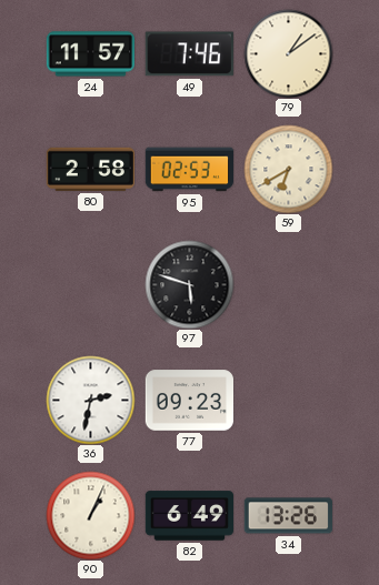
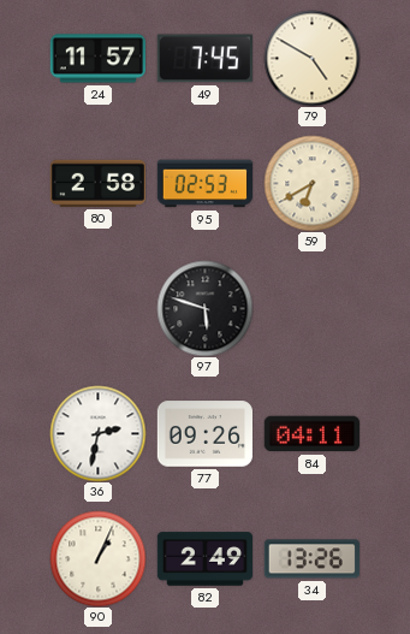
49: 7:46 -> 7:45 (204, 59)
79: 1:09 -> 4:50 (311, 58)
77: 09:23 -> 09:26 (204, 434)
84: none -> 04:11 (311, 434)
82: 6:49 -> 2:49 (204, 559)
